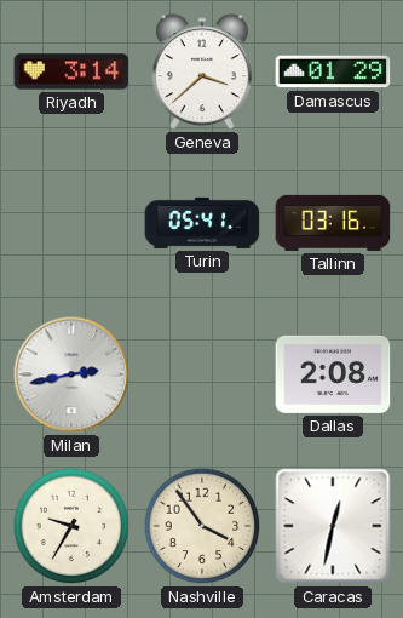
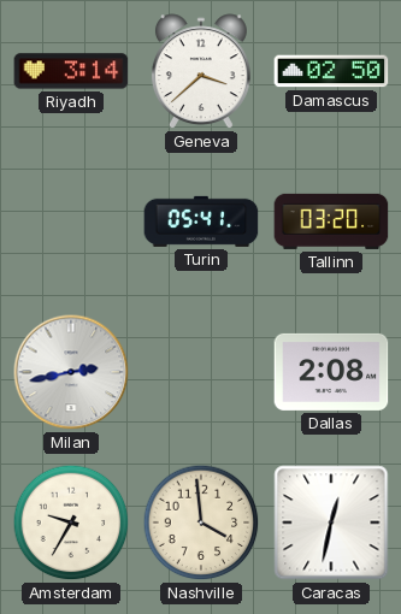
Damascus: 01:29 -> 02:50 (331, 71)
Tallinn: 03:16 -> 03:20 (331, 222)
Nashville: 3:54 -> 3:59 (201, 523)
